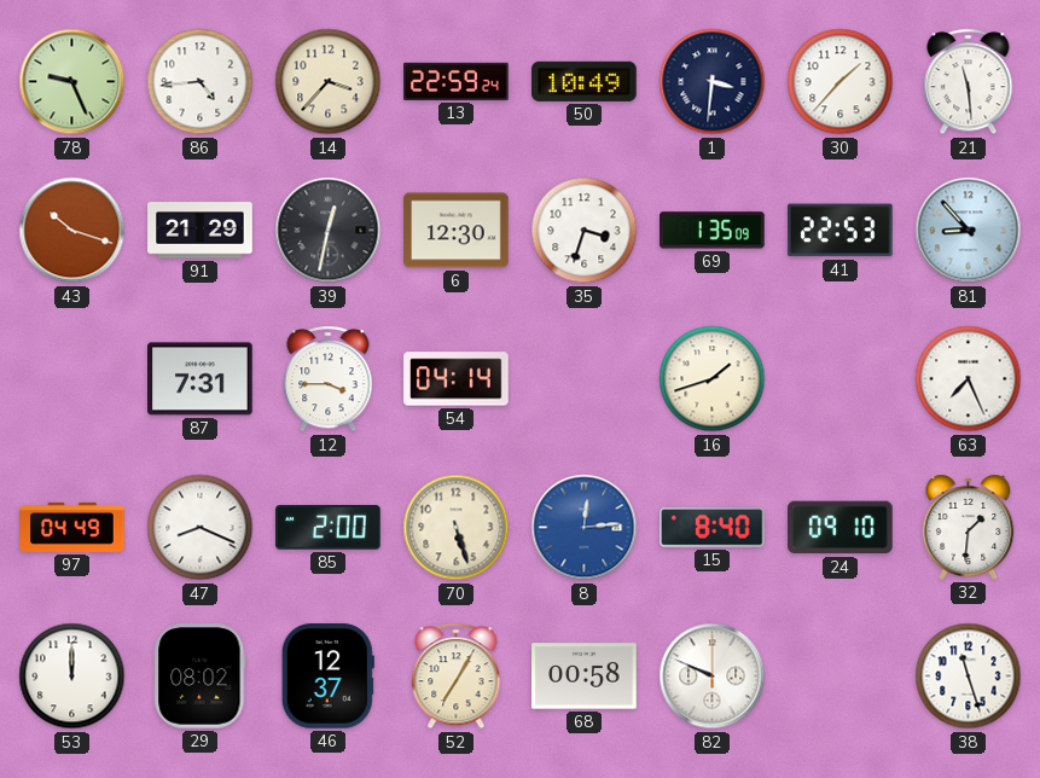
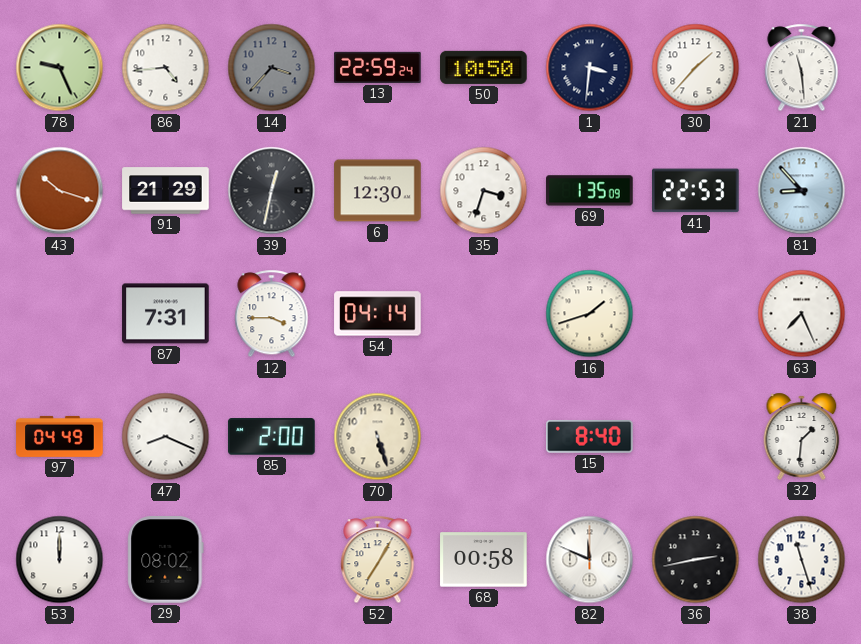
14 dial: cream -> grey (272, 68)
50: 10:49 -> 10:50 (484, 67)
8: 12:14 -> none (585, 528)
24: 09:10 -> none (841, 528)
46: 12:37 -> none (327, 677)
82: 9:49 -> 11:49 (590, 560)
36: none -> 2:43 (696, 560)
